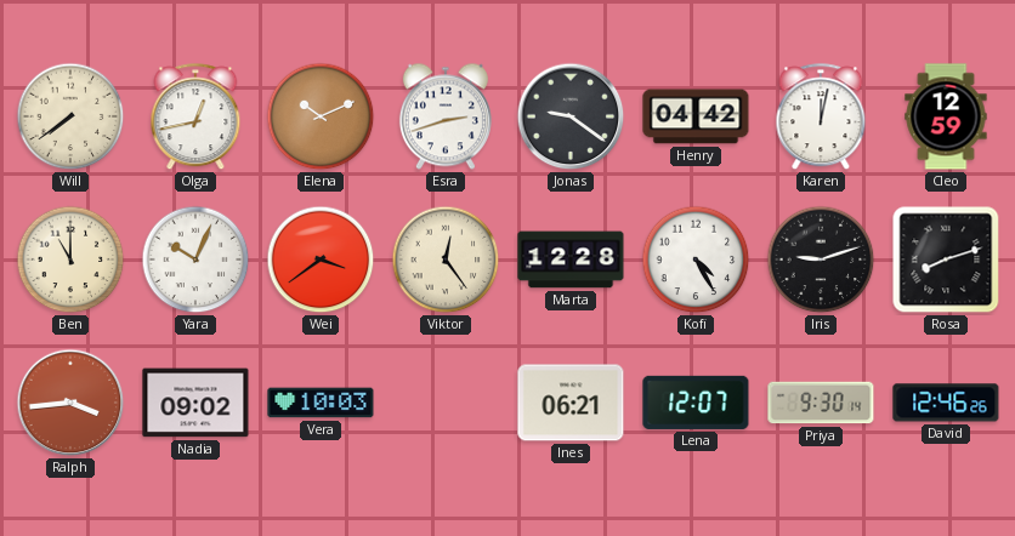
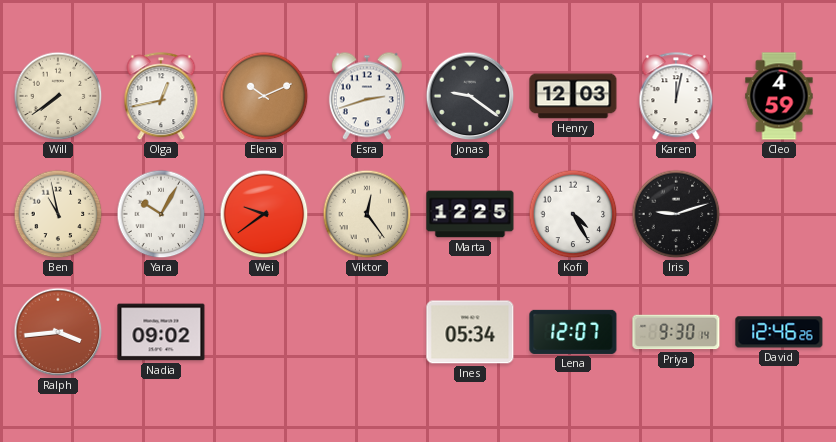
Henry: 04:42 -> 12:03 (573, 96)
Cleo: 12:59 -> 4:59 (779, 96)
Ben: 11:00 -> 10:58 (58, 214)
Yara: 10:04 -> 10:05 (161, 214)
Wei: 3:39 -> 9:39 (264, 214)
Marta: 12:28 -> 12:25 (470, 214)
Rosa: 8:12 -> none (946, 260)
Vera: 10:03 -> none (321, 403)
Ines: 06:21 -> 05:34 (470, 332)
